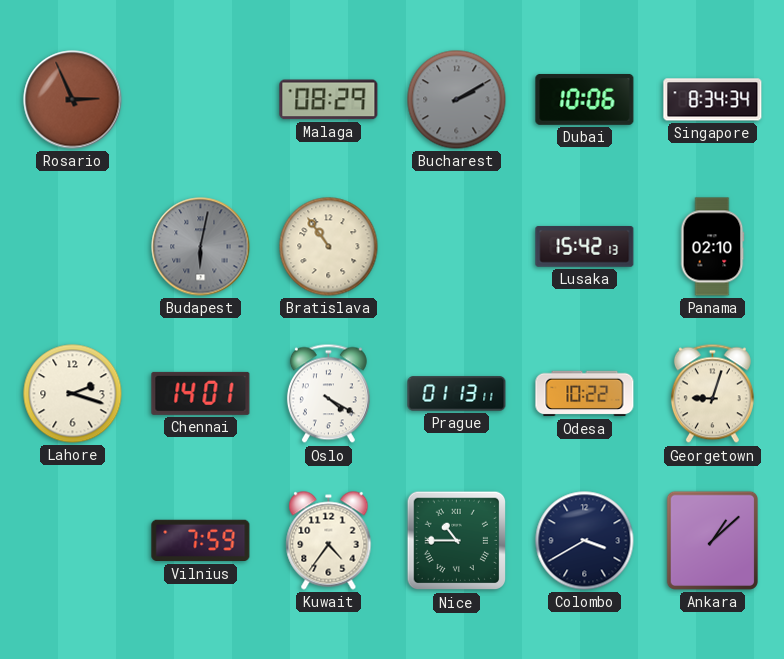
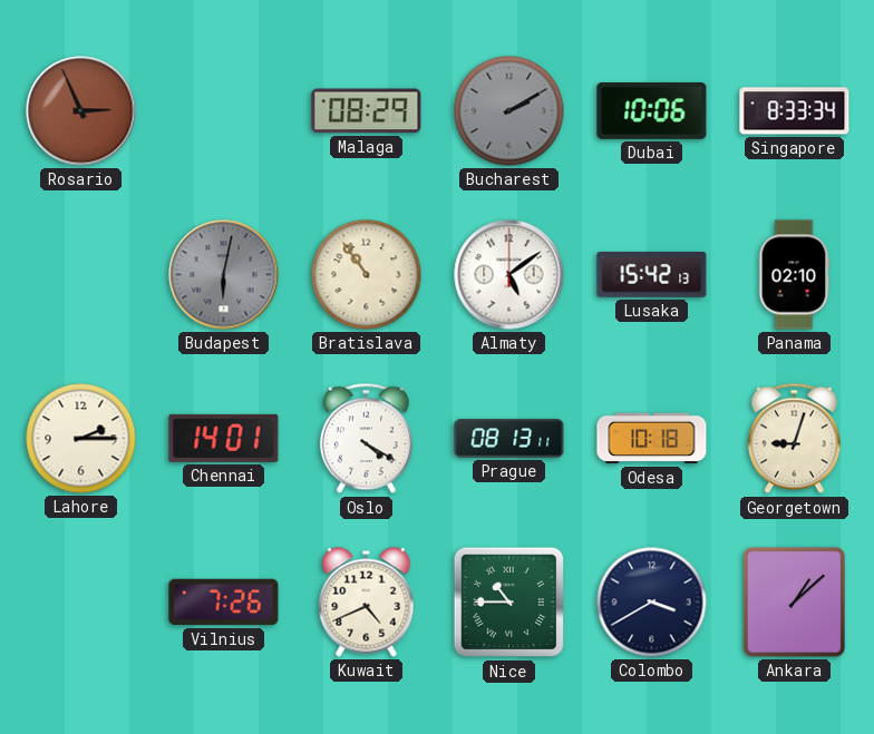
Singapore: 8:34 -> 8:33 (795, 111)
Almaty: none -> 5:09 (509, 275)
Lahore: 2:18 -> 2:15 (81, 439)
Prague: 01:13 -> 08:13 (509, 439)
Odesa: 10:22 -> 10:18 (652, 439)
Vilnius: 7:59 -> 7:26 (224, 603)
Kuwait: 4:36 -> 4:41 (367, 603)
